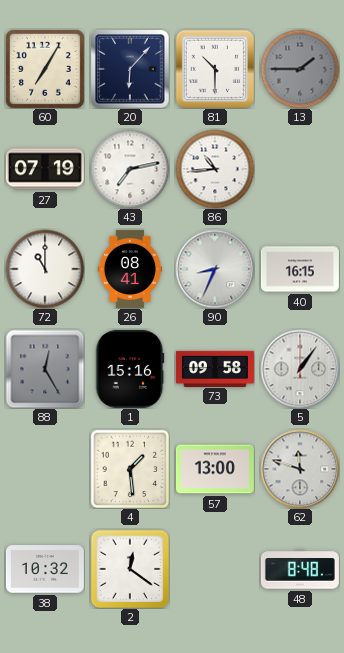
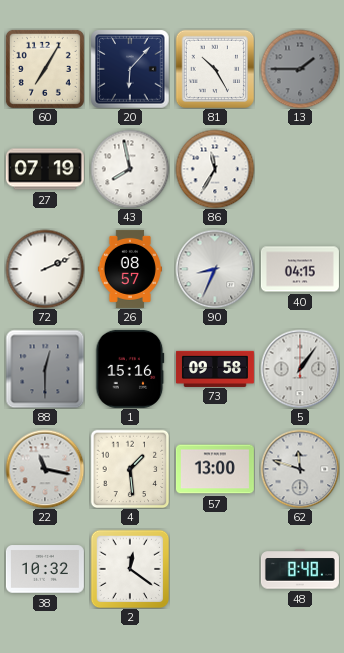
81: 10:30 -> 10:25 (215, 69)
43: 7:13 -> 7:58 (130, 169)
86: 10:44 -> 11:35 (215, 169)
72: 11:00 -> 2:11 (45, 269)
26: 08:41 -> 08:57 (130, 269)
40: 16:15 -> 04:15 (300, 269)
88: 12:25 -> 12:30 (45, 369)
22: none -> 11:17 (45, 469)
